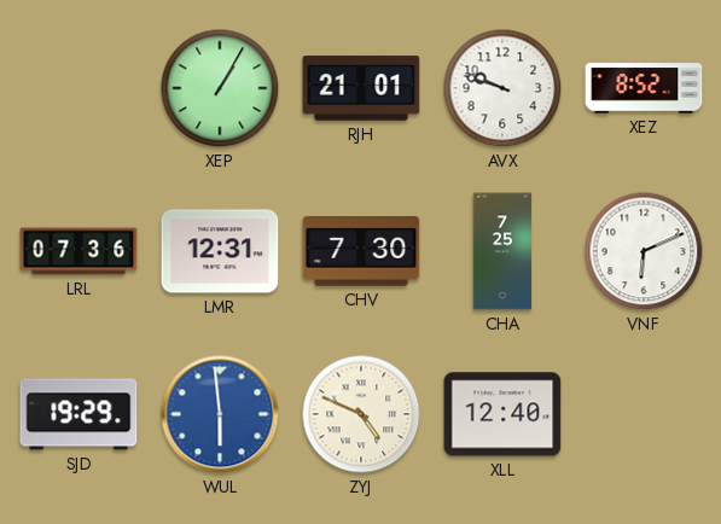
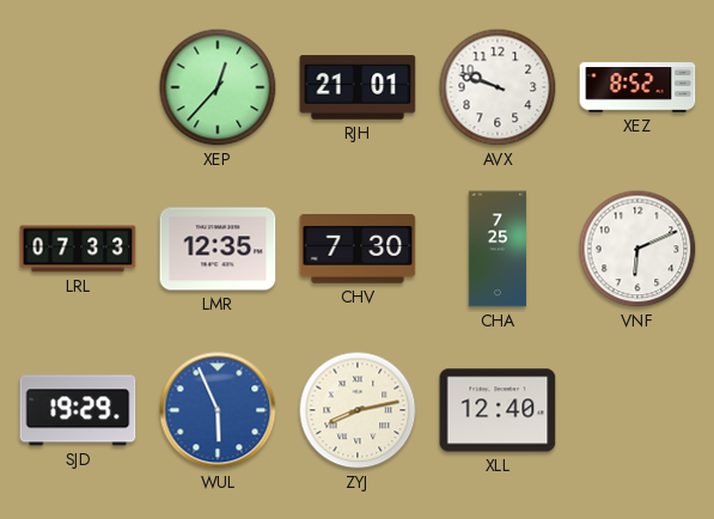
XEP: 1:05 -> 12:37 (218, 87)
LRL: 07:36 -> 07:33 (78, 249)
LMR: 12:31 -> 12:35 (218, 249)
WUL: 5:59 -> 5:56 (218, 410)
ZYJ: 4:49 -> 8:13 (358, 410)
